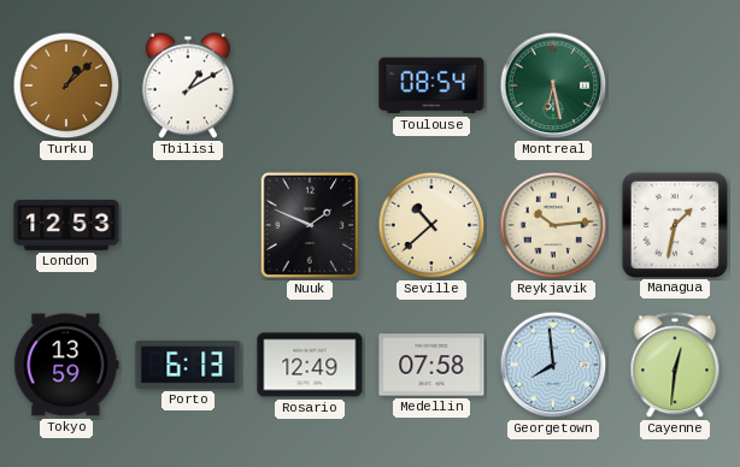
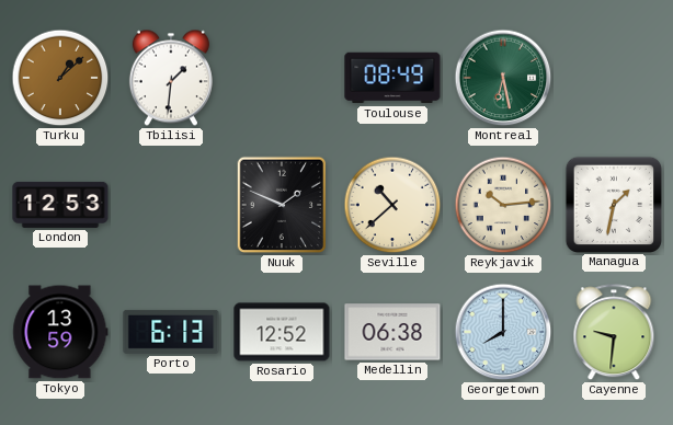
Tbilisi: 1:10 -> 1:31 (171, 78)
Toulouse: 08:54 -> 08:49 (392, 78)
Rosario: 12:49 -> 12:52 (282, 332)
Medellin: 07:58 -> 06:38 (392, 332)
Georgetown: 7:59 -> 8:00 (503, 332)
Cayenne: 12:31 -> 9:31 (614, 333)
